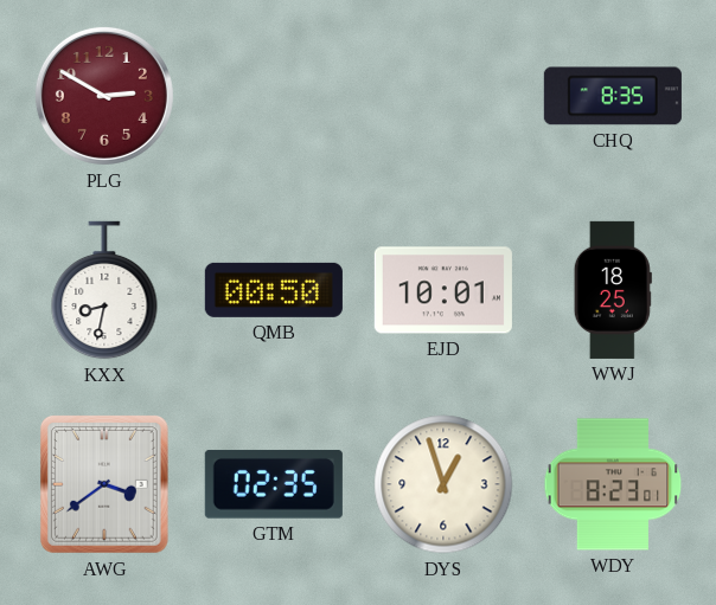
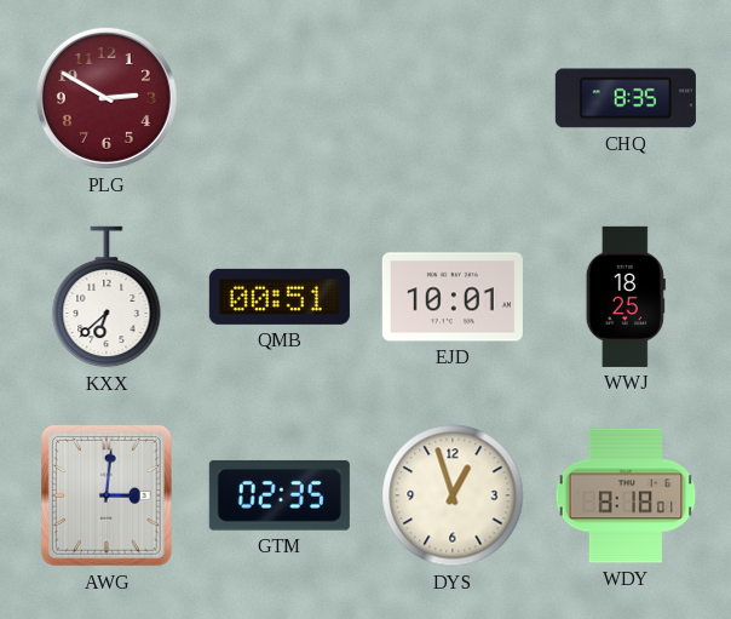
KXX: 8:32 -> 6:38 (107, 297)
QMB: 00:50 -> 00:51 (280, 297)
AWG: 3:39 -> 3:01 (107, 495)
WDY: 8:23 -> 8:18 (626, 495)
